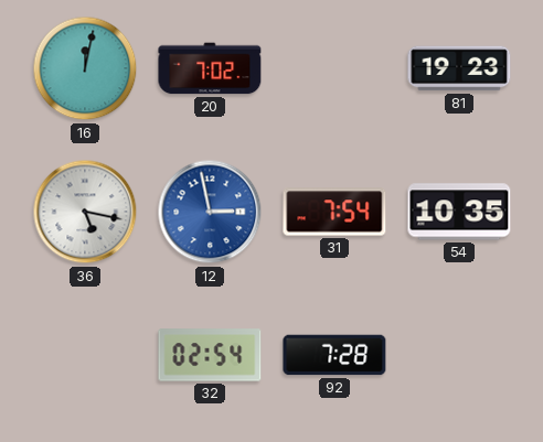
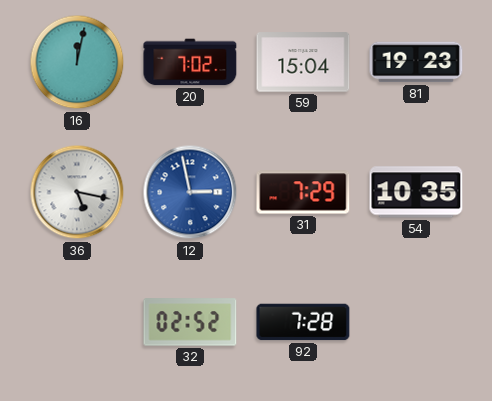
59: none -> 15:04 (303, 62)
31: 7:54 -> 7:29 (303, 192)
32: 02:54 -> 02:52 (190, 322)
